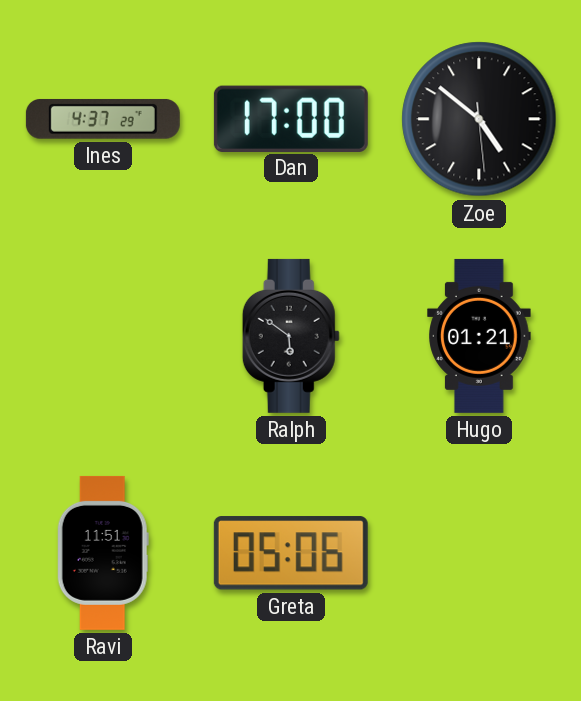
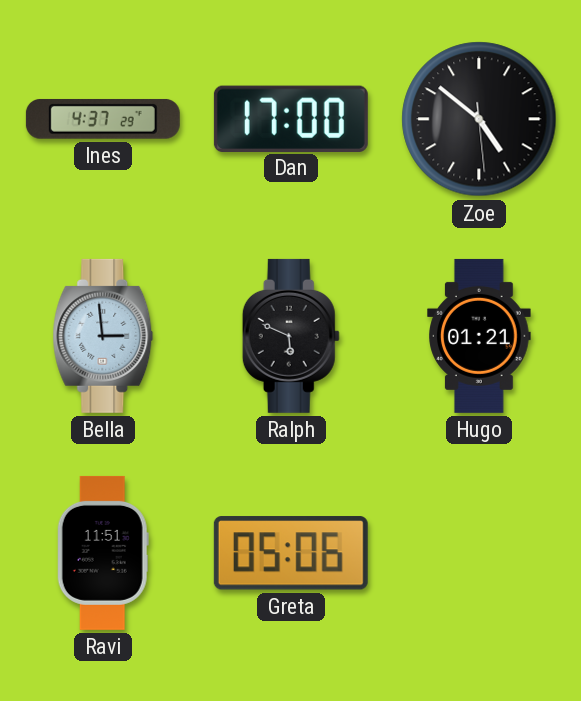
Bella: none -> 2:59 (103, 336)
Ralph: 5:51 -> 5:49 (291, 336)
